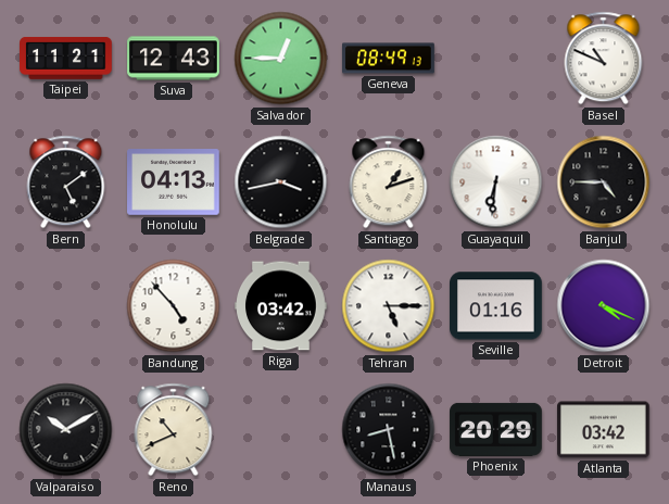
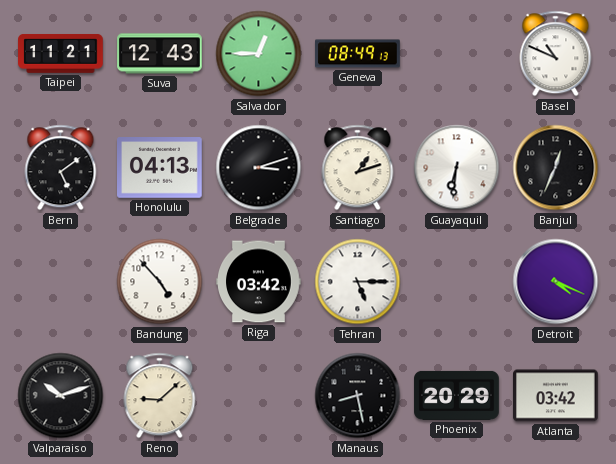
Belgrade: 3:43 -> 3:12 (259, 168)
Banjul: 4:45 -> 12:34 (556, 168)
Seville: 01:16 -> none (496, 306)
Valparaiso: 10:10 -> 10:12 (61, 396)
Reno: 10:41 -> 9:08 (160, 396)
